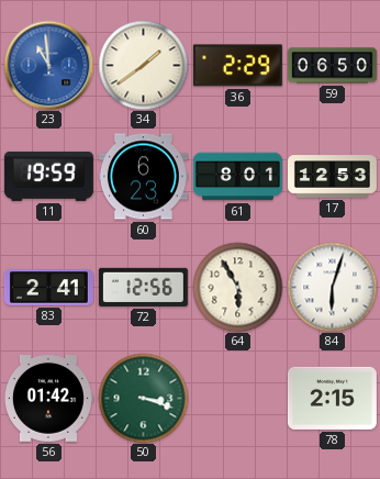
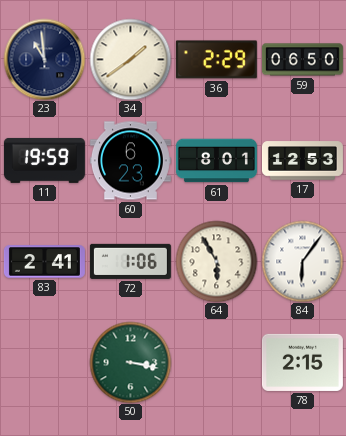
23 dial: blue -> navy (44, 59)
72: 12:56 -> 1:06 (130, 261)
84: 6:03 -> 6:06 (302, 261)
56: 01:42 -> none (48, 399)
50: 3:18 -> 3:17 (130, 362)
